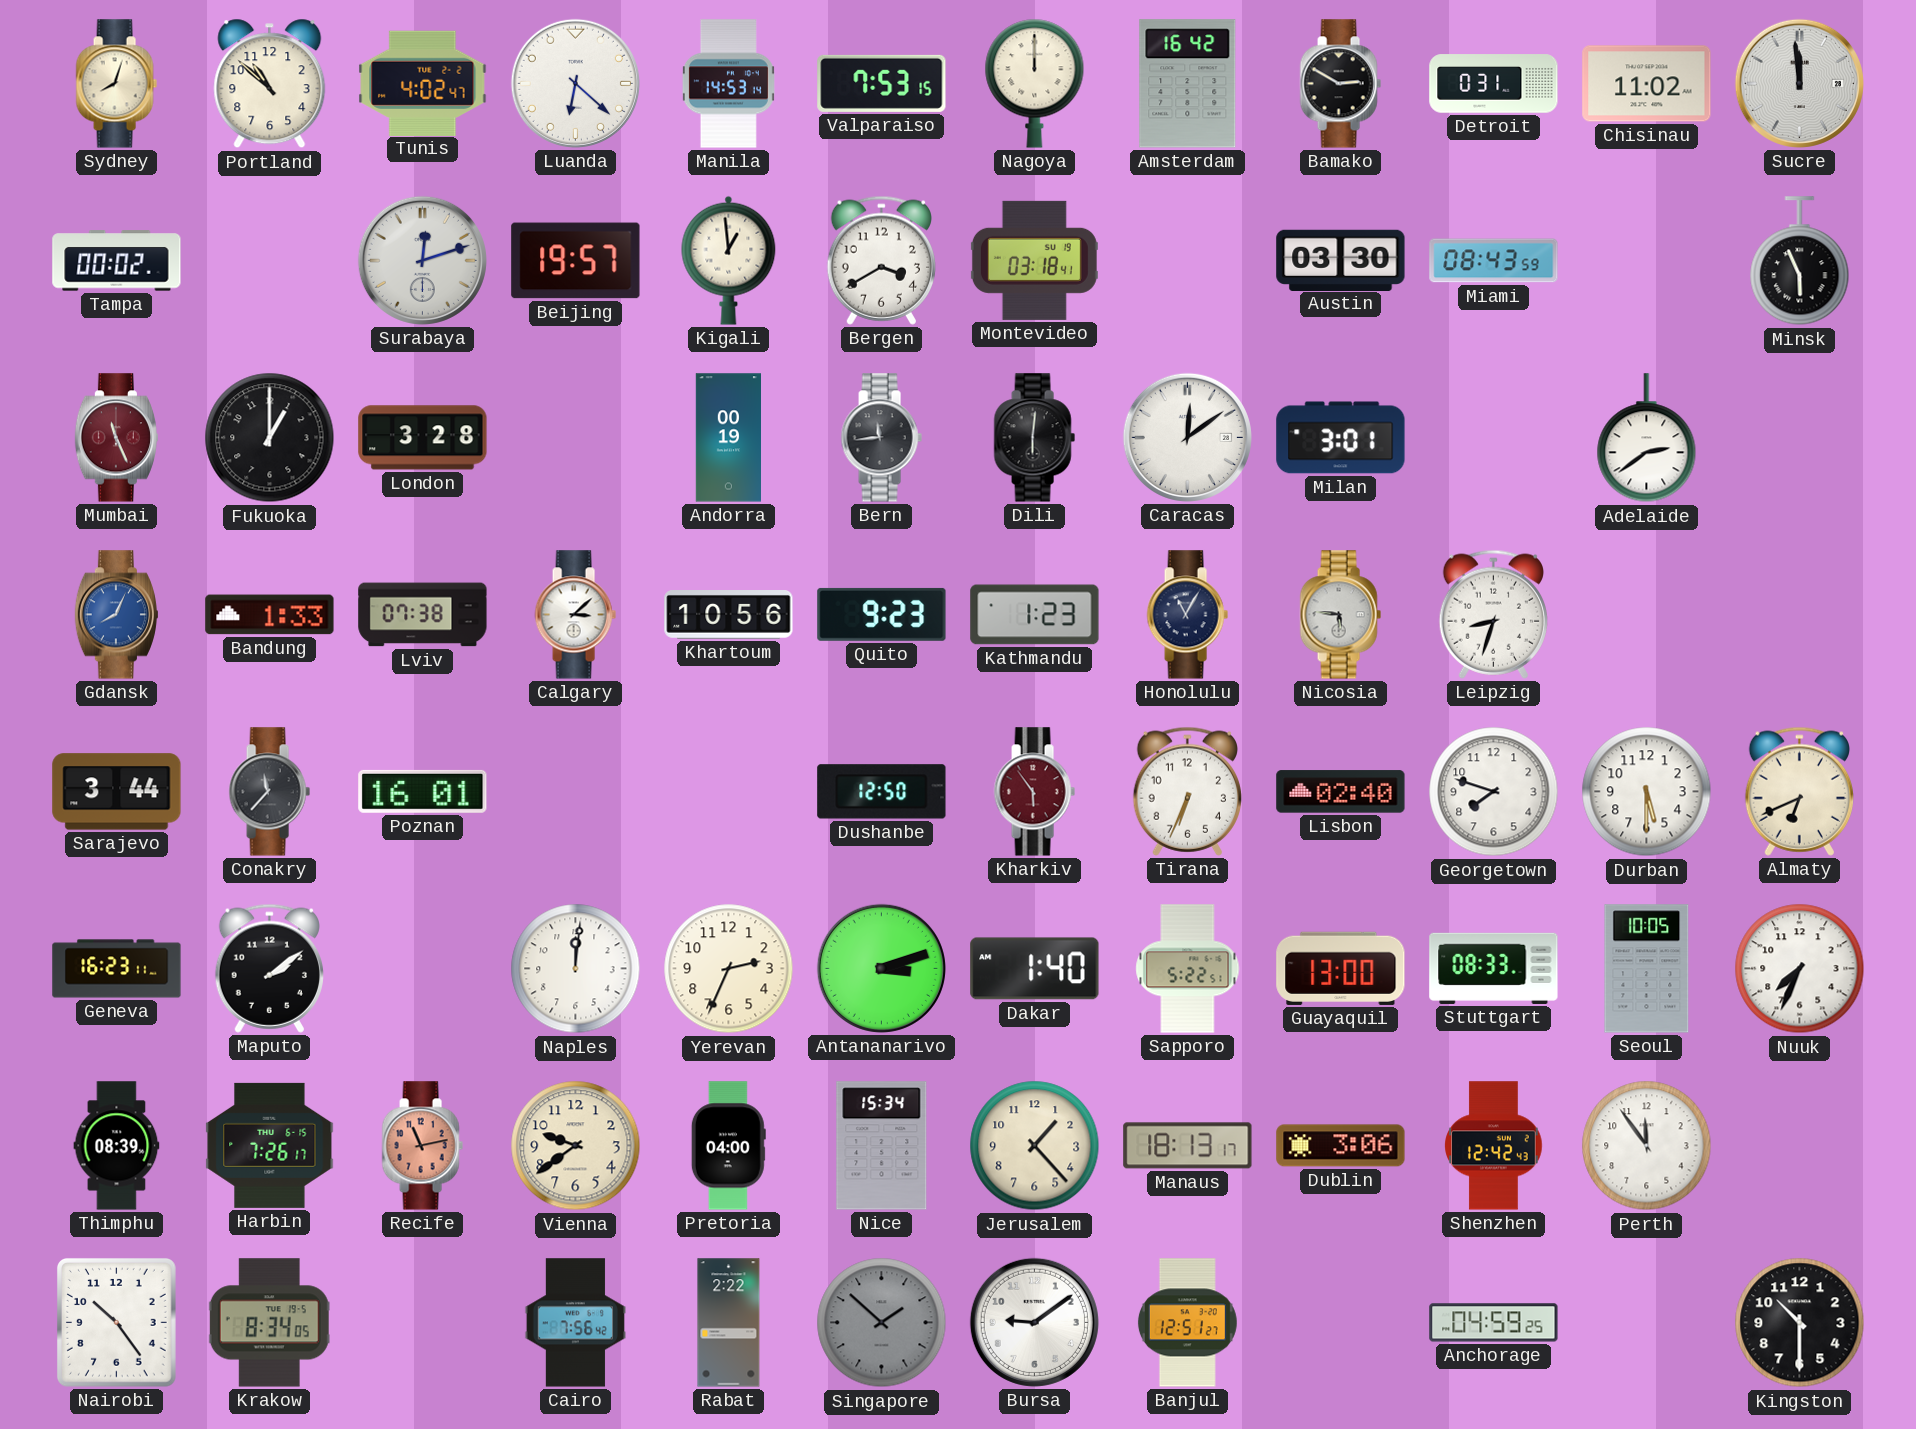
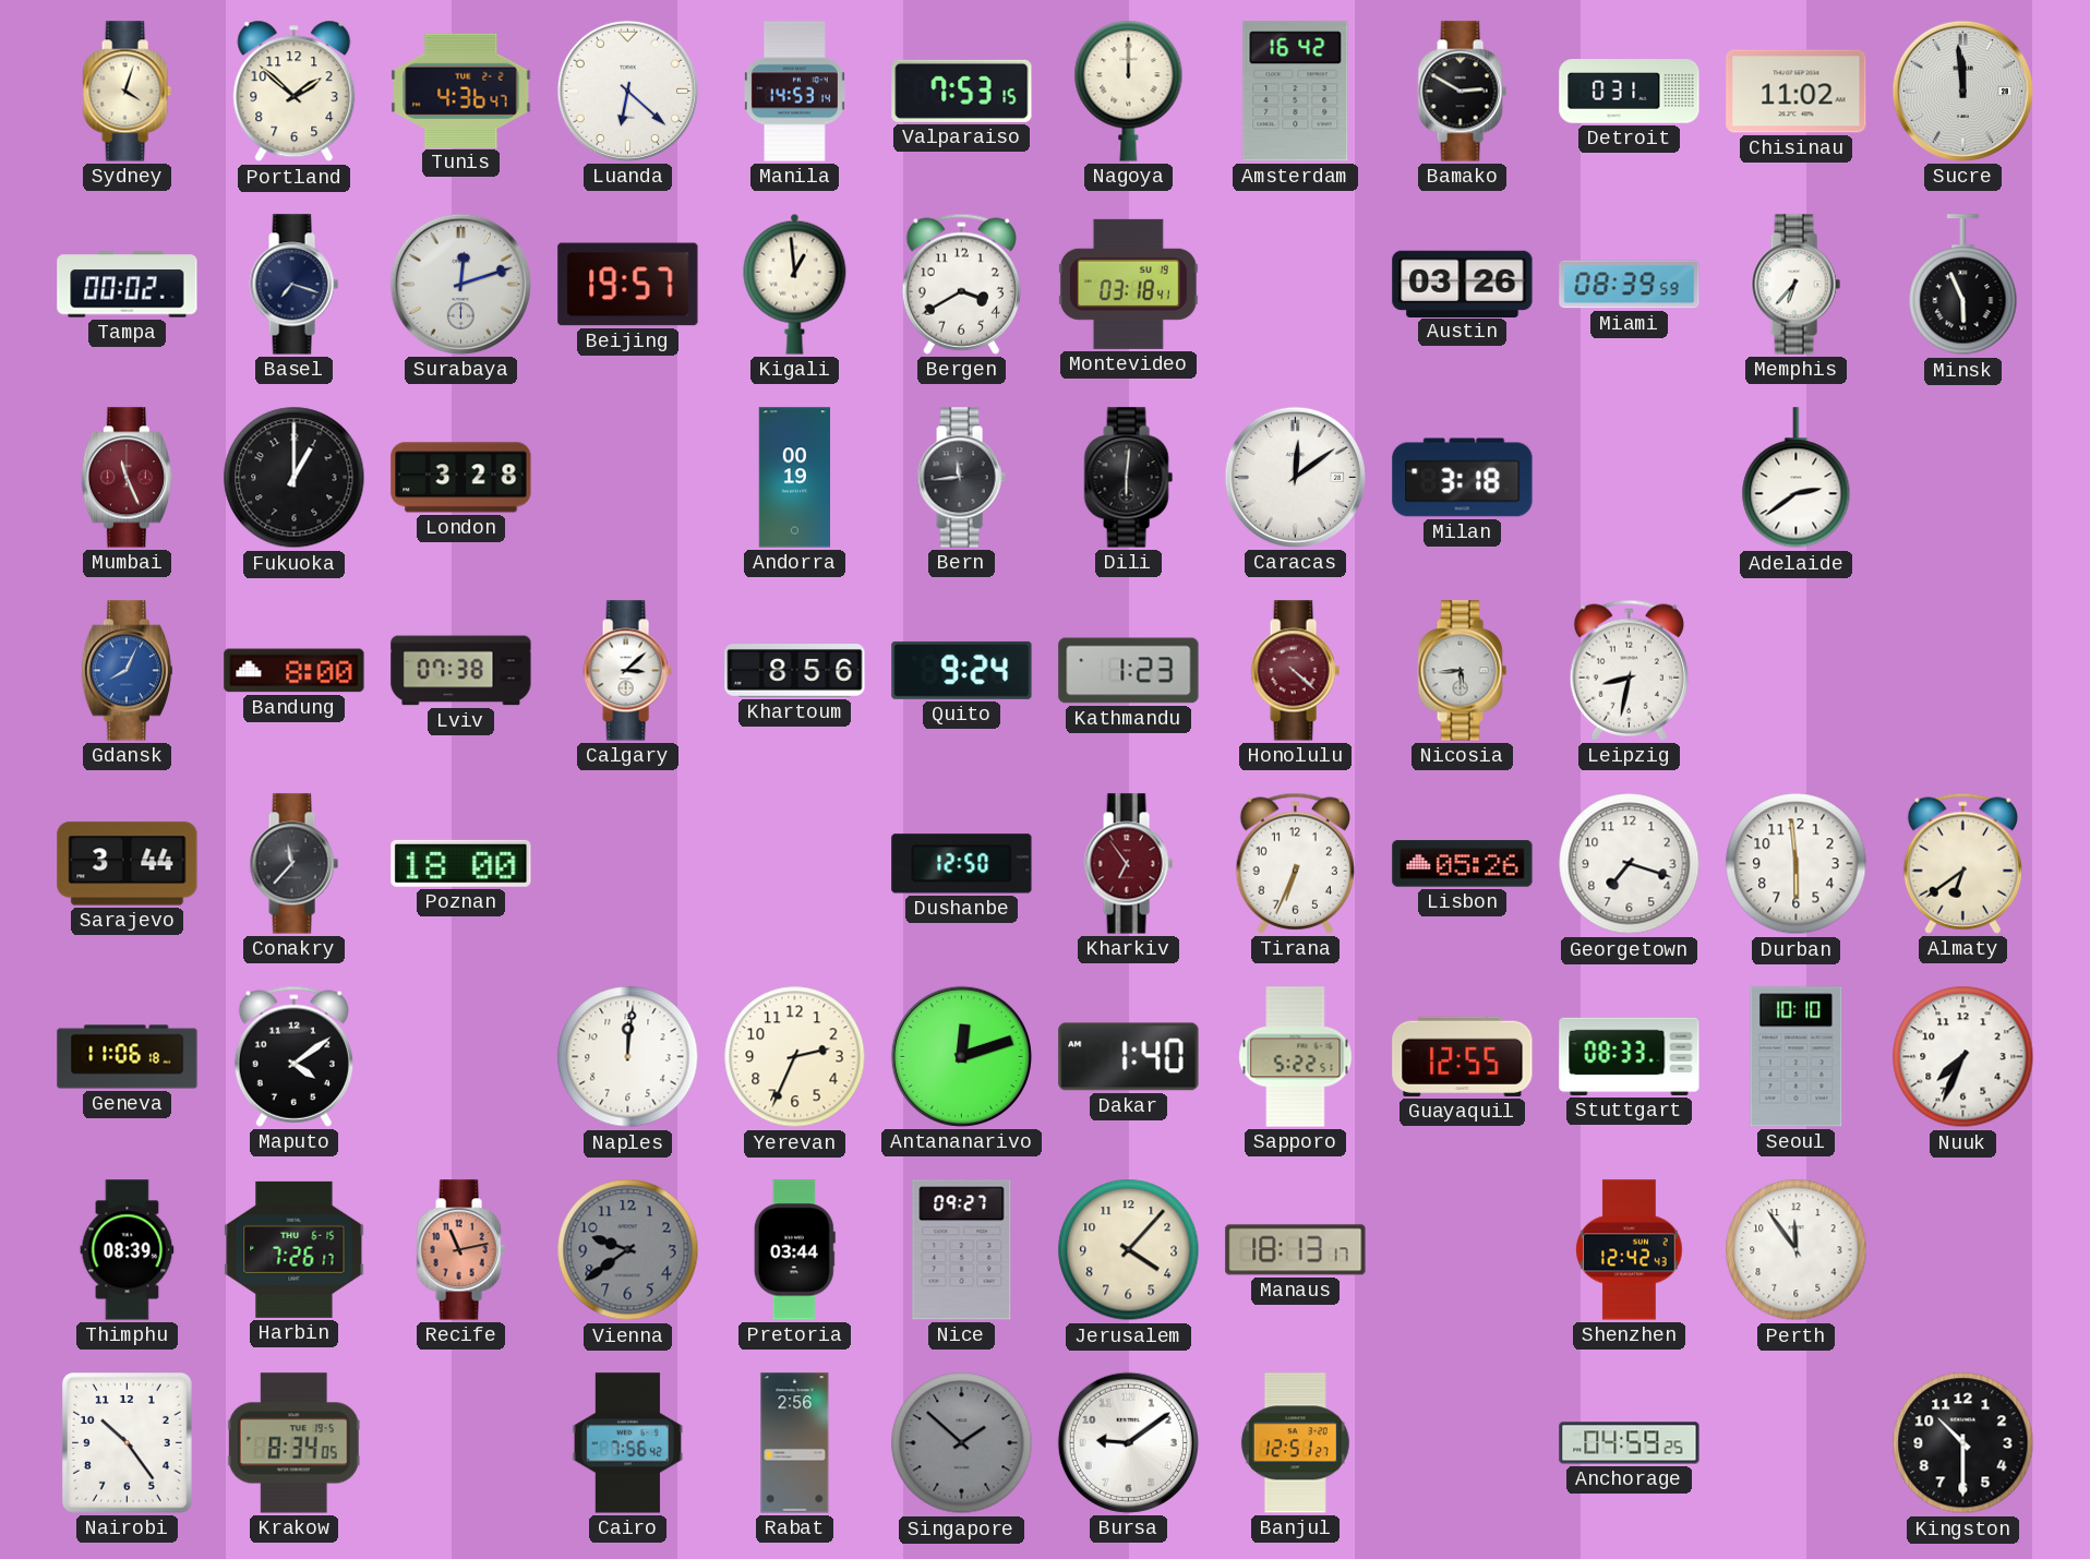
Sydney: 8:03 -> 4:03 (127, 92)
Portland: 10:52 -> 1:52 (295, 92)
Tunis: 4:02 -> 4:36 (461, 91)
Basel: none -> 7:18 (293, 285)
Austin: 03:30 -> 03:26 (1463, 284)
Miami: 08:43 -> 08:39 (1630, 285)
Memphis: none -> 6:37 (1795, 285)
Milan: 3:01 -> 3:18 (1463, 478)
Bandung: 1:33 -> 8:00 (295, 671)
Khartoum: 10:56 -> 8:56 (795, 671)
Quito: 9:23 -> 9:24 (962, 670)
Honolulu: 11:05 -> 4:22 (1295, 671)
Honolulu dial: navy -> burgundy (1295, 671)
Nicosia: 5:46 -> 5:44 (1462, 671)
Leipzig: 8:33 -> 8:32 (1629, 670)
Poznan: 16:01 -> 18:00 (461, 863)
Kharkiv: 5:54 -> 6:54 (1128, 864)
Lisbon: 02:40 -> 05:26 (1463, 864)
Georgetown: 7:48 -> 7:18 (1630, 864)
Durban: 5:30 -> 5:59 (1797, 864)
Almaty: 6:41 -> 6:39 (1962, 863)
Geneva: 16:23 -> 11:06 (128, 1057)
Maputo: 2:09 -> 4:09 (293, 1056)
Antananarivo: 3:12 -> 12:12 (961, 1056)
Guayaquil: 13:00 -> 12:55 (1463, 1056)
Seoul: 10:05 -> 10:10 (1797, 1057)
Vienna dial: cream -> grey (628, 1250)
Pretoria: 04:00 -> 03:44 (794, 1250)
Nice: 15:34 -> 09:27 (962, 1250)
Jerusalem: 1:23 -> 4:07 (1129, 1250)
Dublin: 3:06 -> none (1341, 1146)
Rabat: 2:22 -> 2:56 (795, 1443)
